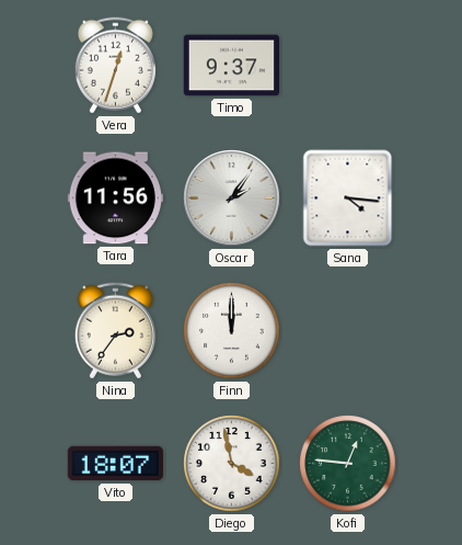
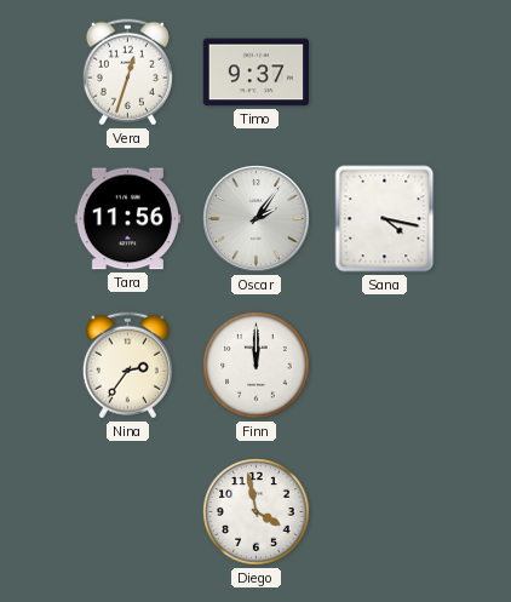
Sana: 4:16 -> 4:17 (385, 219)
Vito: 18:07 -> none (115, 464)
Kofi: 12:46 -> none (348, 464)
